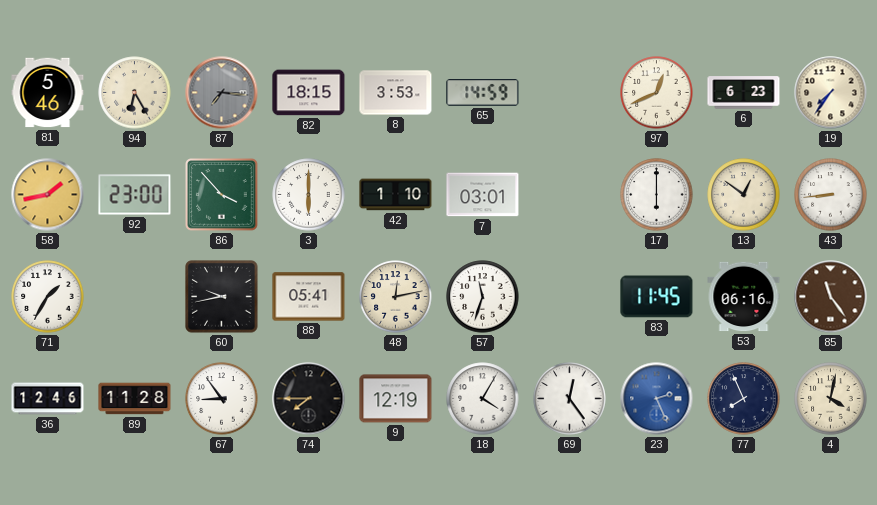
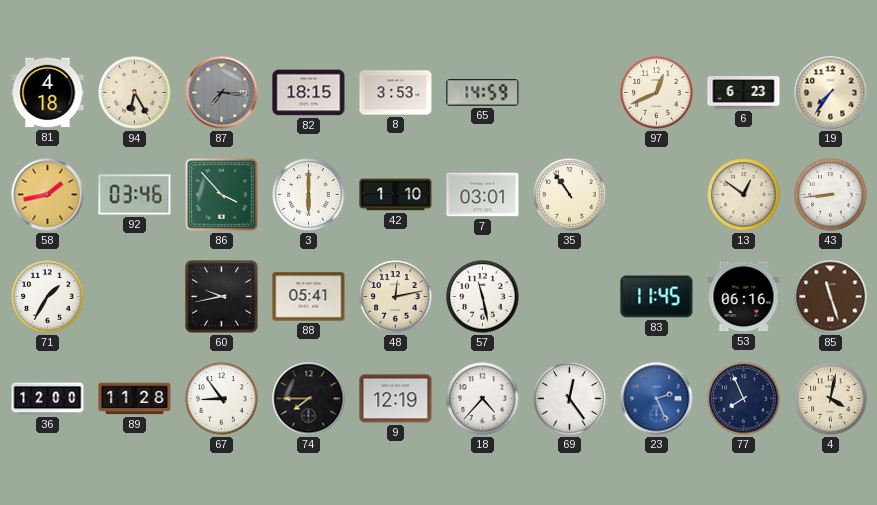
81: 5:46 -> 4:18 (48, 93)
92: 23:00 -> 03:46 (135, 195)
35: none -> 10:54 (570, 195)
17: 6:00 -> none (657, 195)
57: 11:33 -> 11:28 (483, 297)
85: 11:24 -> 11:27 (831, 297)
36: 12:46 -> 12:00 (48, 399)
18: 4:05 -> 4:37 (483, 399)
